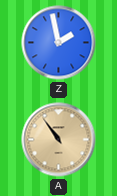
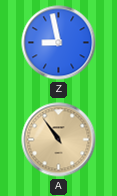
Z: 1:58 -> 8:58 (59, 43)
